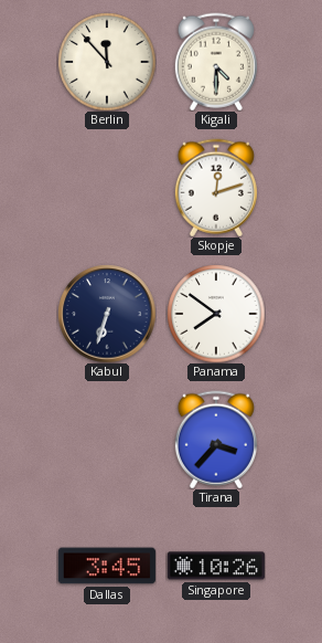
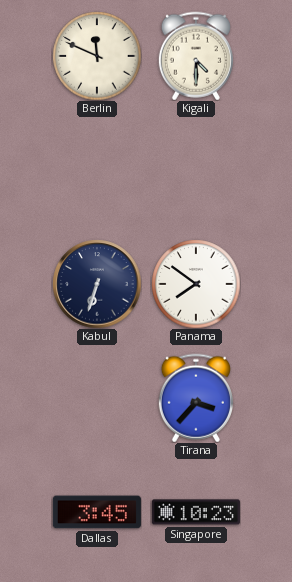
Berlin: 11:53 -> 11:49 (97, 56)
Skopje: 12:12 -> none (216, 188)
Singapore: 10:26 -> 10:23 (196, 512)
